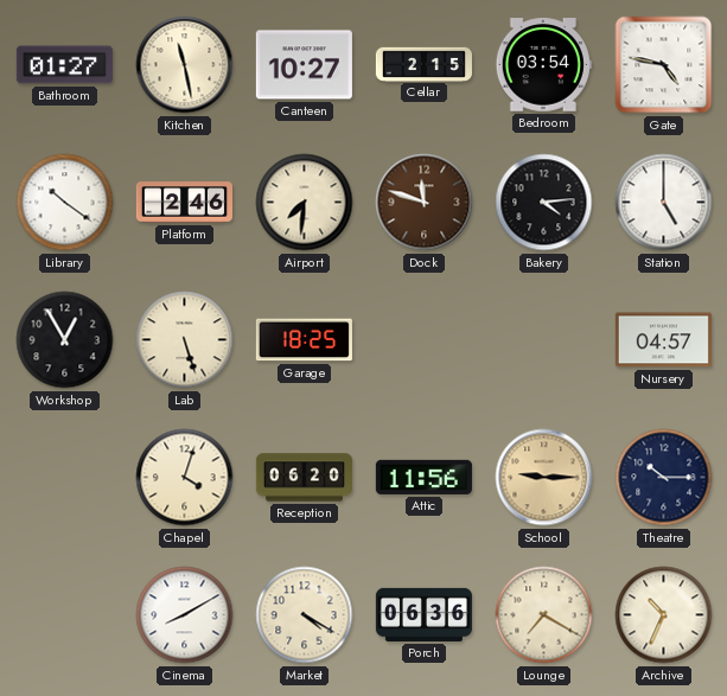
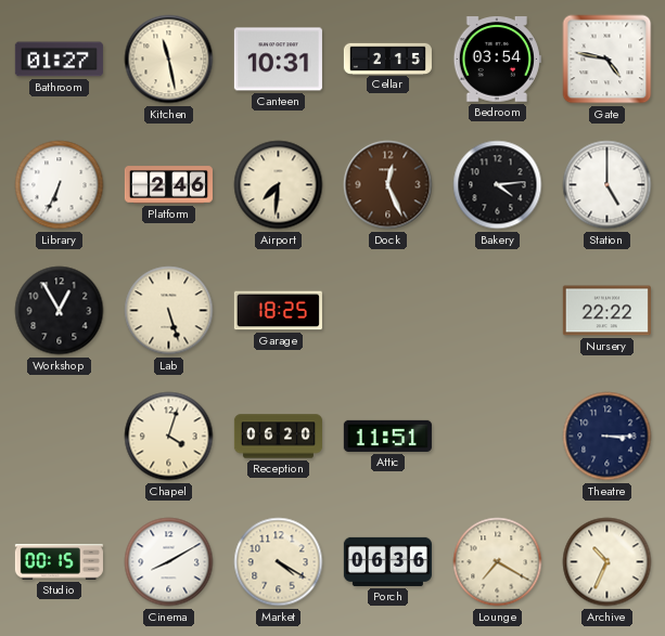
Canteen: 10:27 -> 10:31 (278, 60)
Library: 10:21 -> 6:34 (60, 185)
Dock: 11:48 -> 12:26 (388, 185)
Nursery: 04:57 -> 22:22 (606, 311)
Attic: 11:56 -> 11:51 (387, 436)
School: 9:15 -> none (544, 478)
Theatre: 10:15 -> 3:15 (608, 437)
Studio: none -> 00:15 (59, 562)
